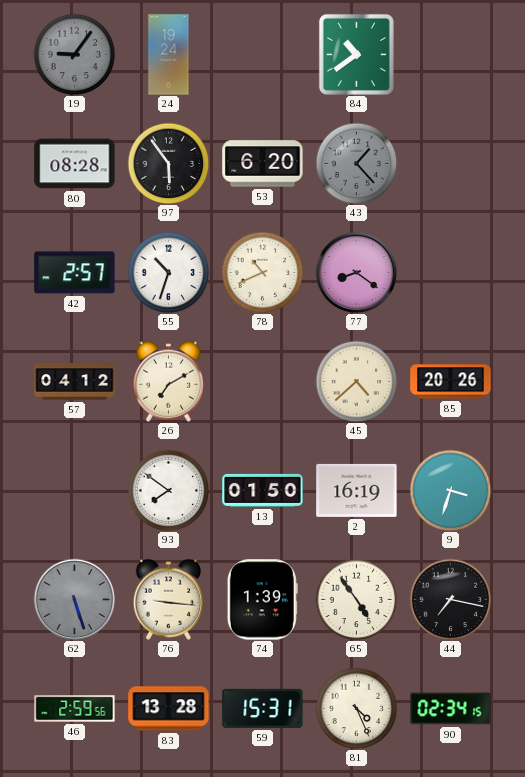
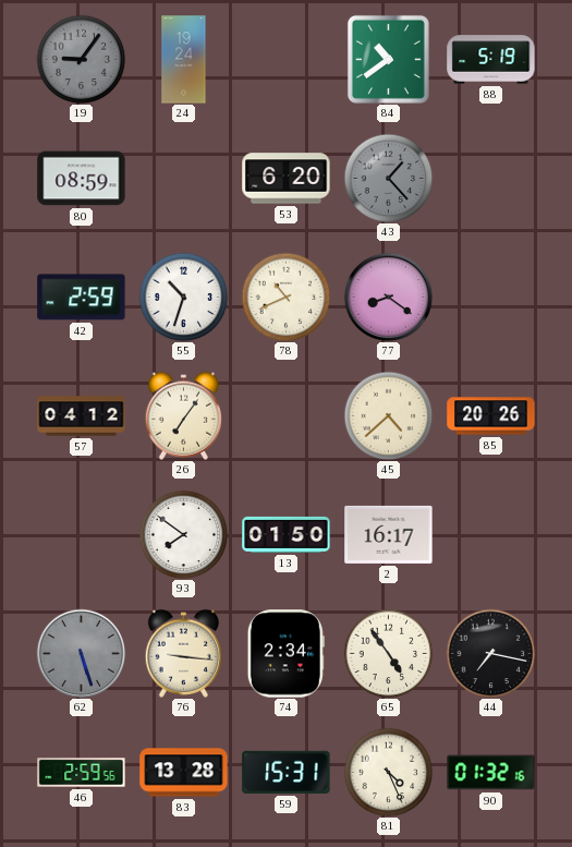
88: none -> 5:19 (491, 60)
80: 08:28 -> 08:59 (82, 179)
97: 5:54 -> none (168, 163)
42: 2:57 -> 2:59 (82, 298)
26: 7:10 -> 7:06 (184, 415)
2: 16:19 -> 16:17 (389, 534)
9: 3:33 -> none (450, 490)
74: 1:39 -> 2:34 (285, 654)
90: 02:34 -> 01:32 (491, 773)
